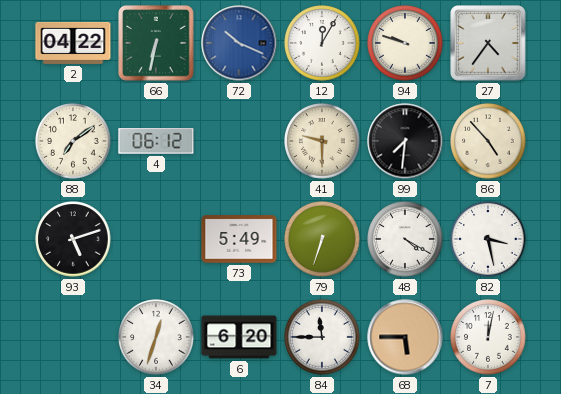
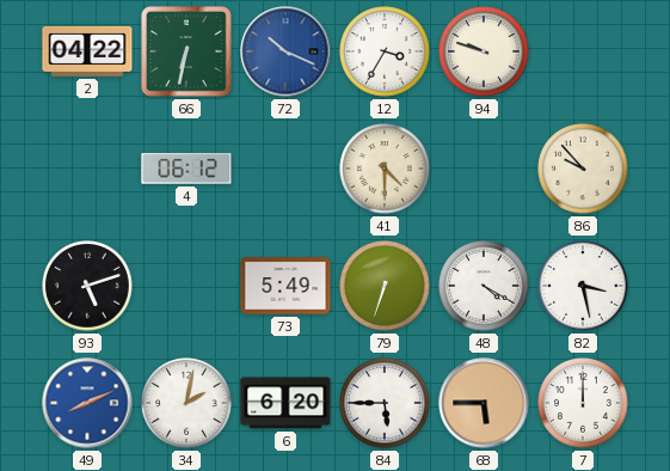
12: 12:05 -> 3:35 (385, 51)
27: 4:36 -> none (489, 44)
88: 7:09 -> none (73, 141)
41: 9:30 -> 4:30 (385, 169)
99: 7:31 -> none (405, 141)
86: 4:53 -> 9:53 (583, 169)
49: none -> 8:11 (87, 403)
34: 12:33 -> 2:02 (186, 403)
84: 11:45 -> 5:45 (385, 403)
7: 12:02 -> 12:00 (583, 403)
